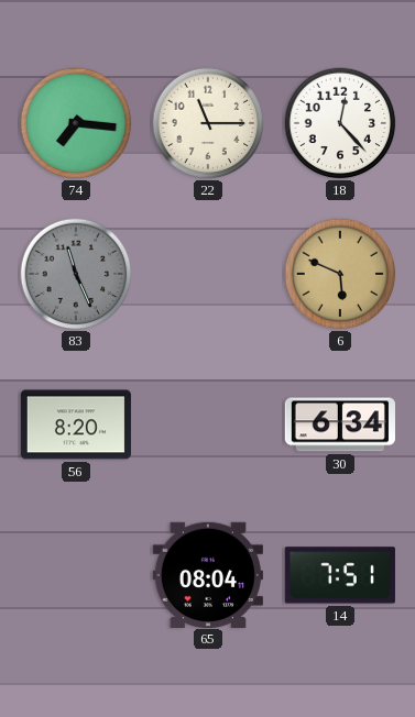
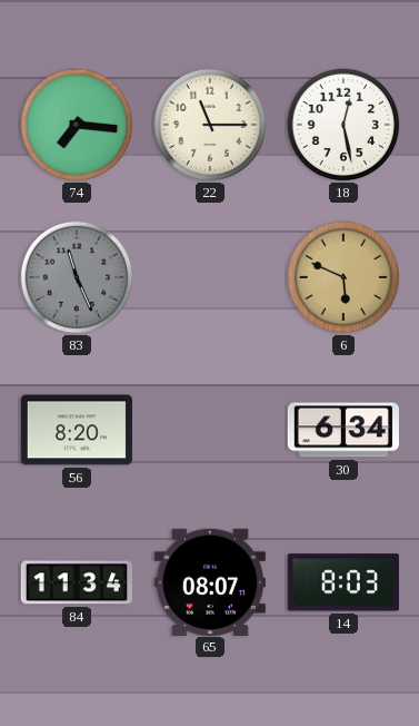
18: 12:23 -> 12:28 (343, 125)
84: none -> 11:34 (77, 582)
65: 08:04 -> 08:07 (210, 581)
14: 7:51 -> 8:03 (343, 582)
